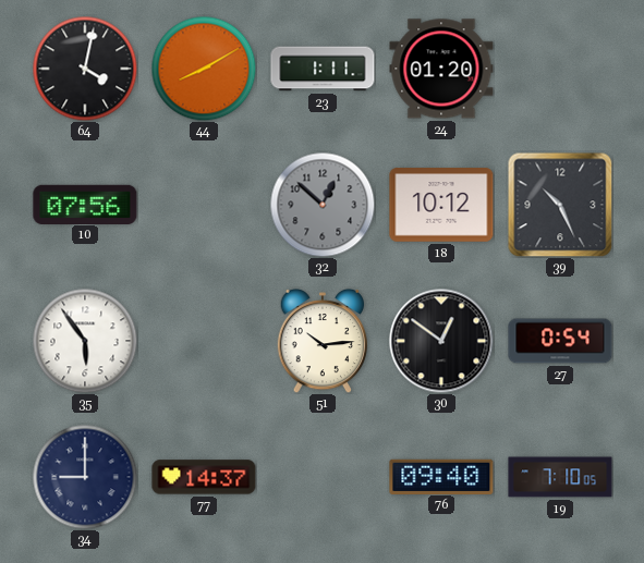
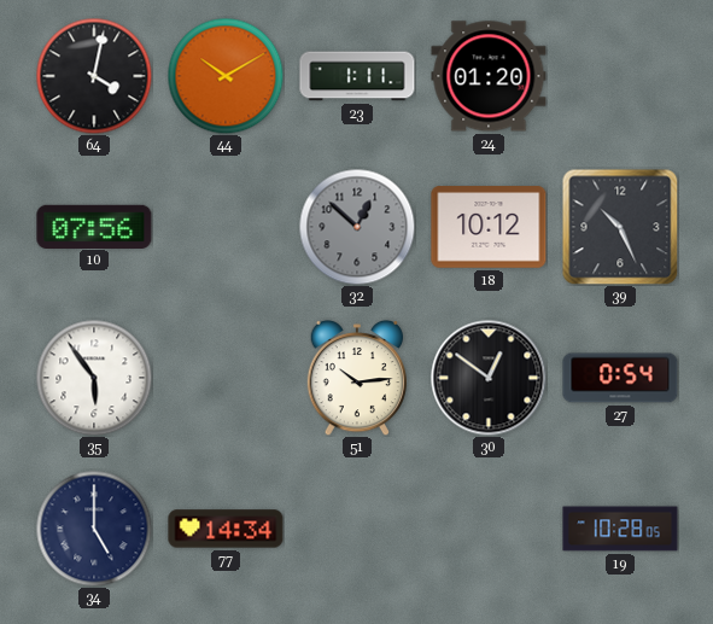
44: 8:10 -> 10:10 (226, 76)
34: 9:00 -> 5:00 (94, 529)
77: 14:37 -> 14:34 (226, 529)
76: 09:40 -> none (441, 476)
19: 7:10 -> 10:28 (620, 529)
